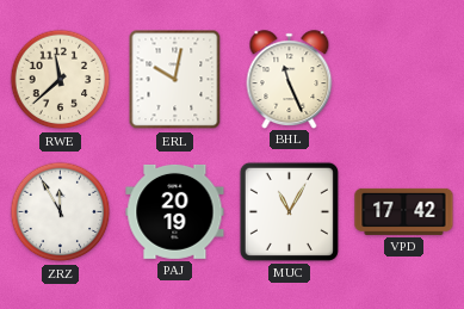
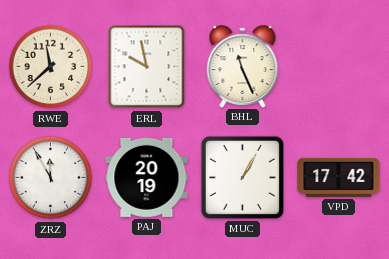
ERL: 10:02 -> 9:58 (147, 67)
MUC: 11:05 -> 1:05 (242, 177)
